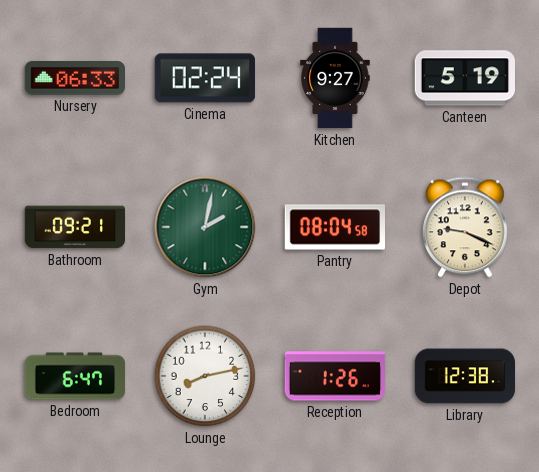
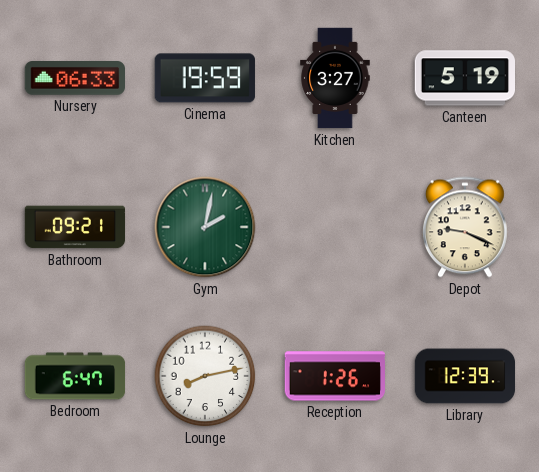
Cinema: 02:24 -> 19:59 (205, 78)
Kitchen: 9:27 -> 3:27 (335, 78)
Pantry: 08:04 -> none (335, 227)
Library: 12:38 -> 12:39 (465, 376)
